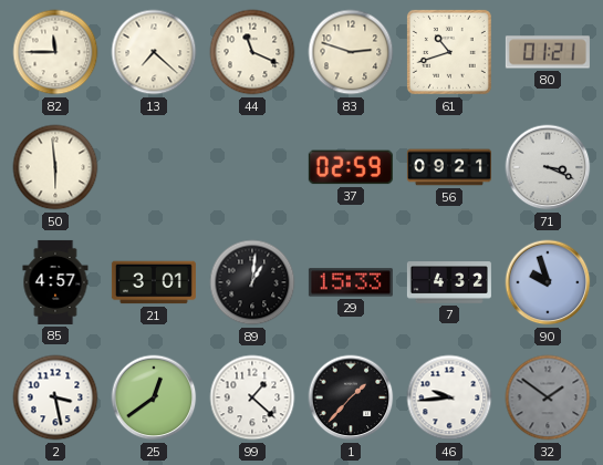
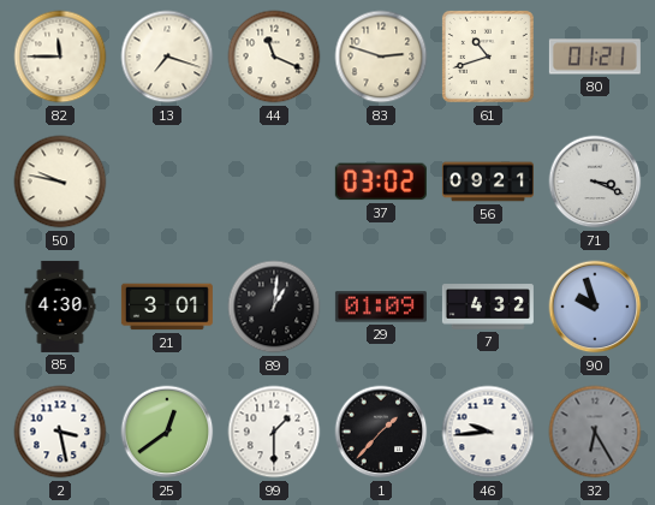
13: 7:22 -> 7:18 (167, 57)
50: 5:59 -> 9:47 (60, 182)
37: 02:59 -> 03:02 (381, 182)
85: 4:57 -> 4:30 (60, 307)
29: 15:33 -> 01:09 (381, 307)
99: 1:22 -> 1:30 (274, 432)
32: 1:51 -> 6:25 (595, 432)
